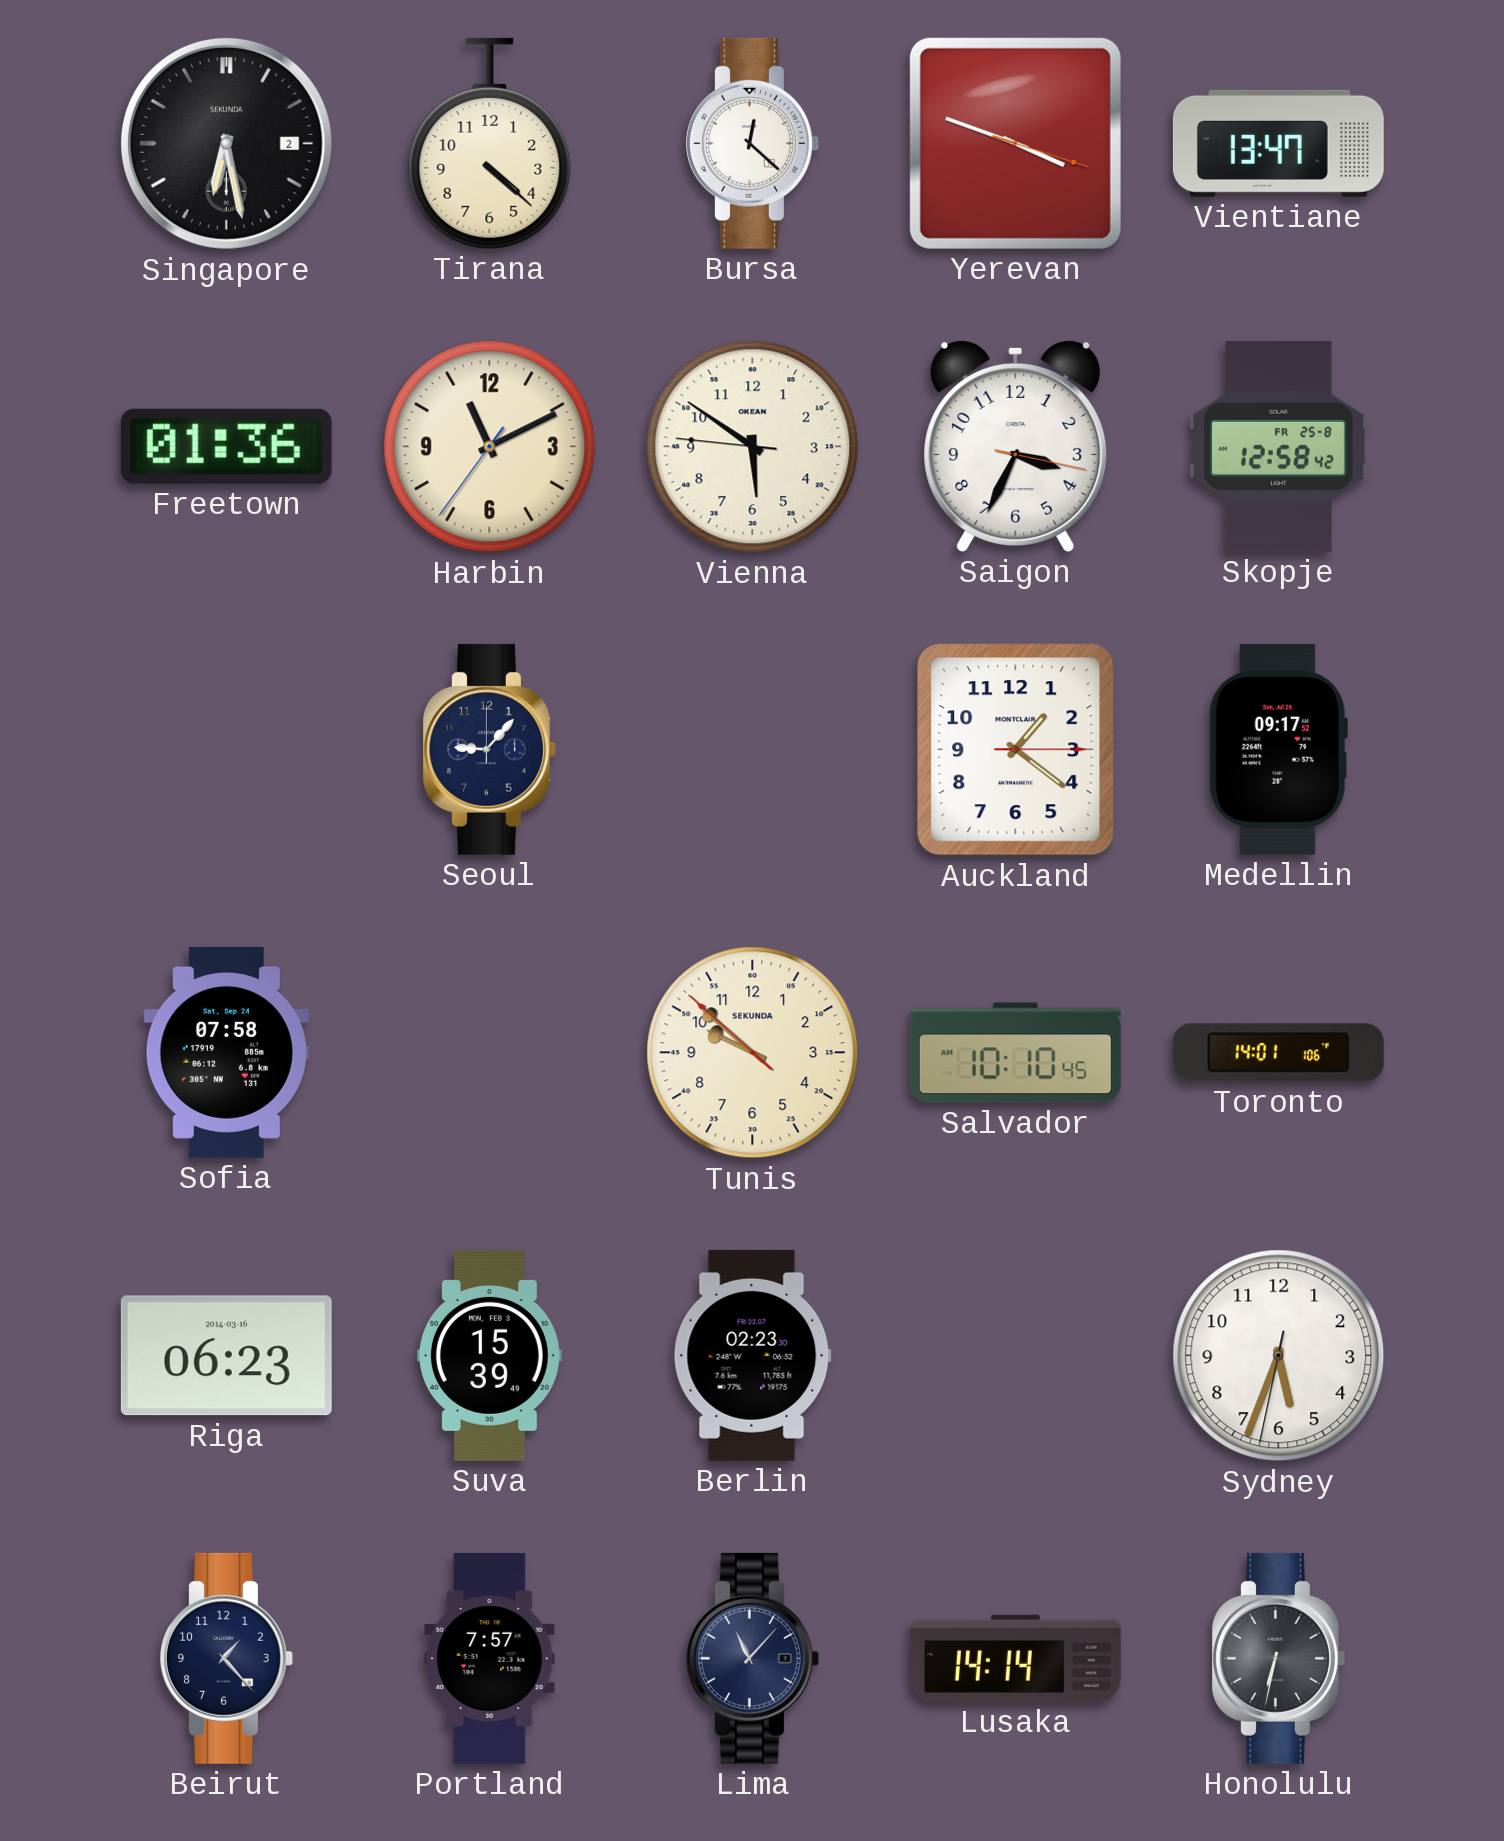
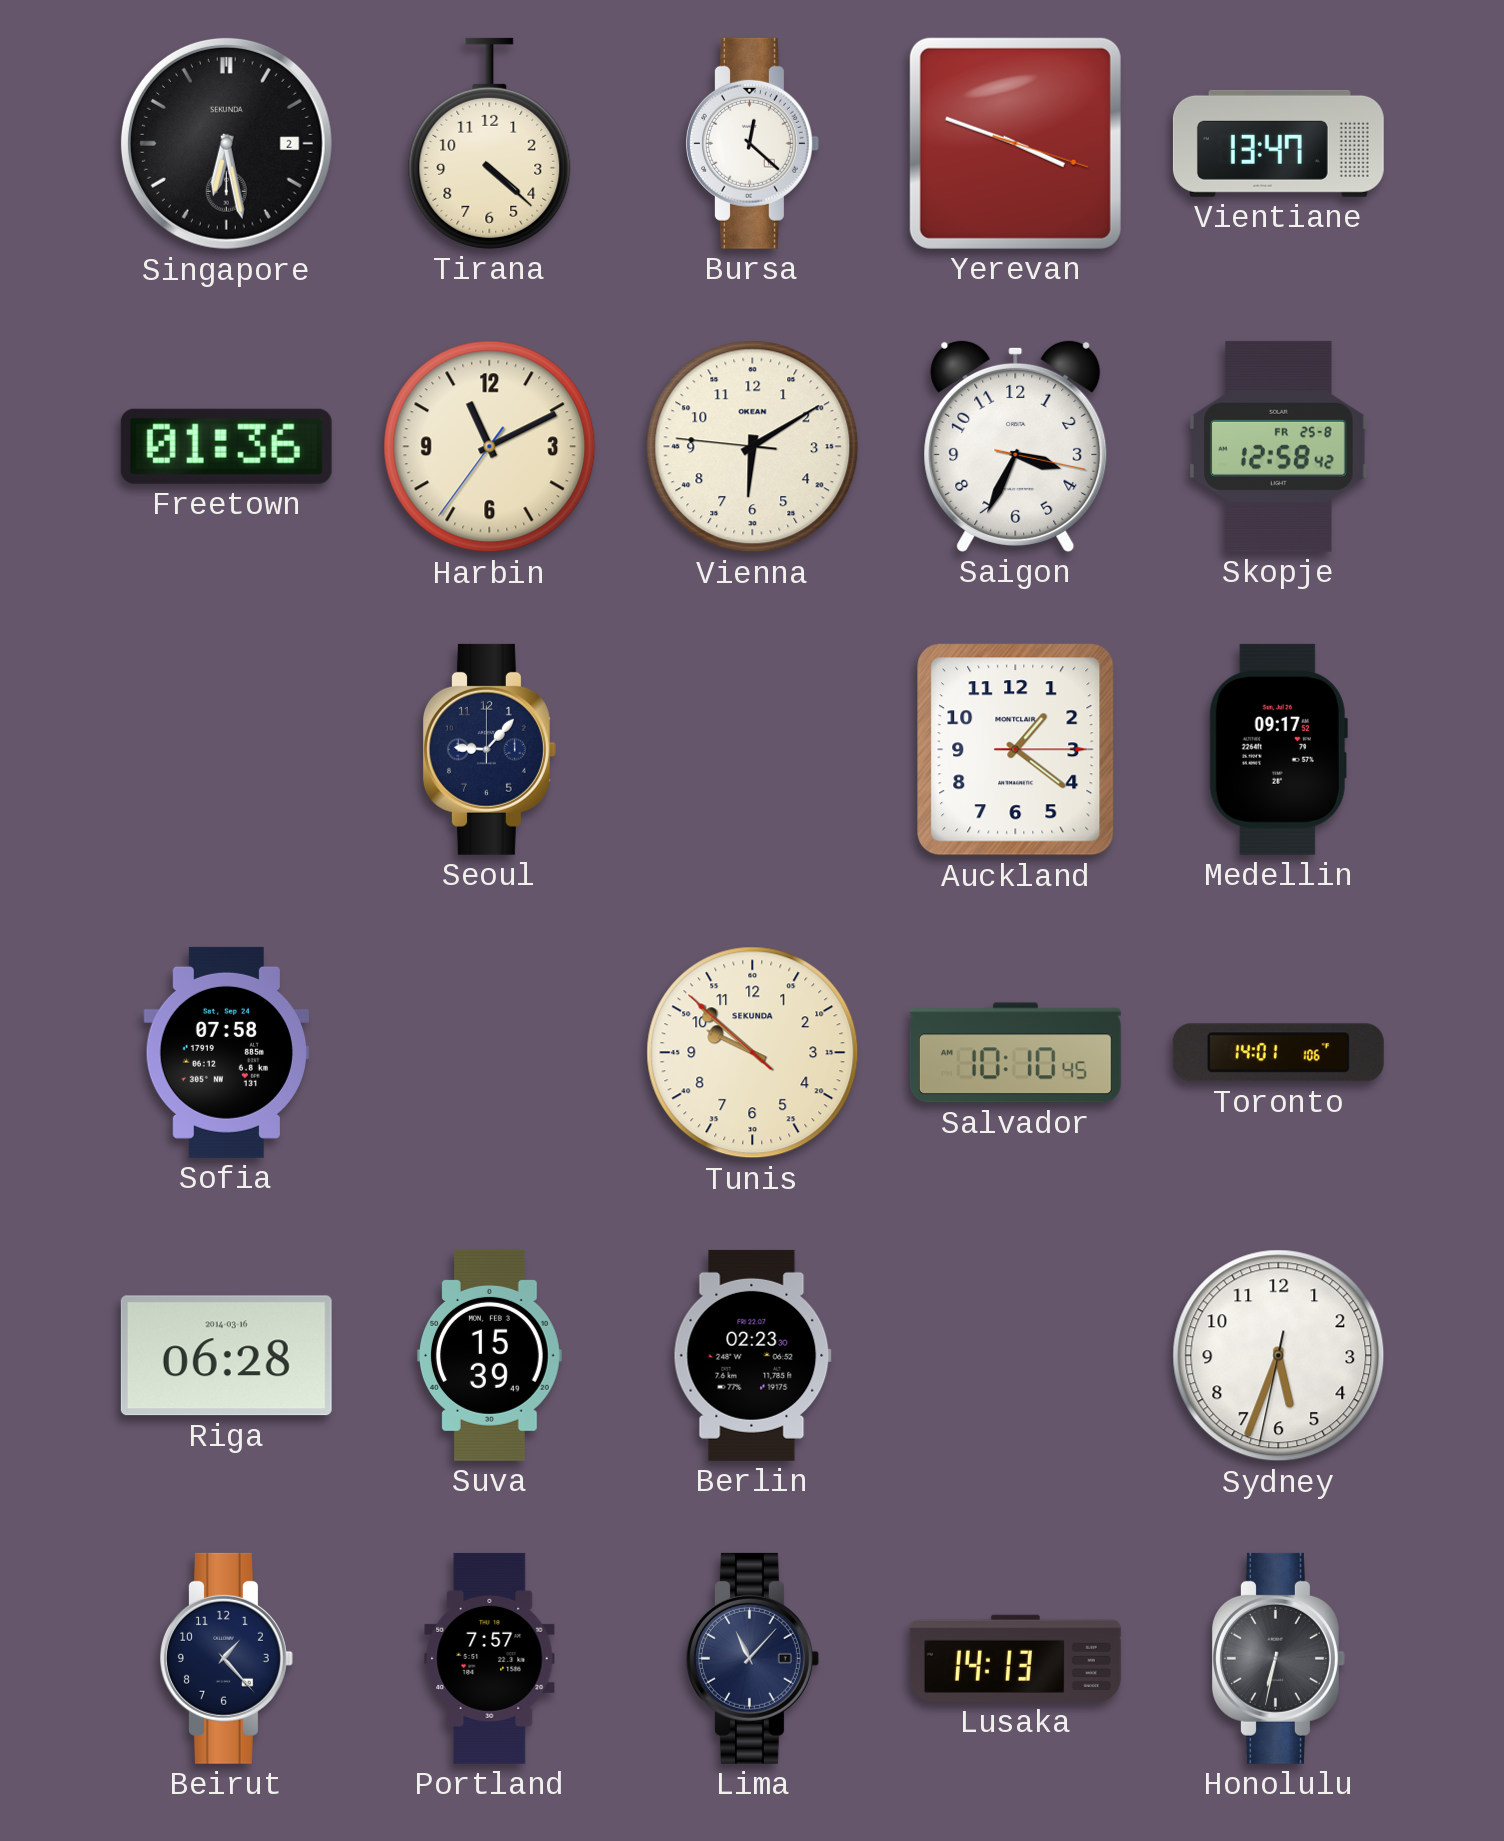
Vienna: 5:50 -> 6:09 (753, 447)
Riga: 06:23 -> 06:28 (226, 1356)
Lusaka: 14:14 -> 14:13 (1015, 1658)
